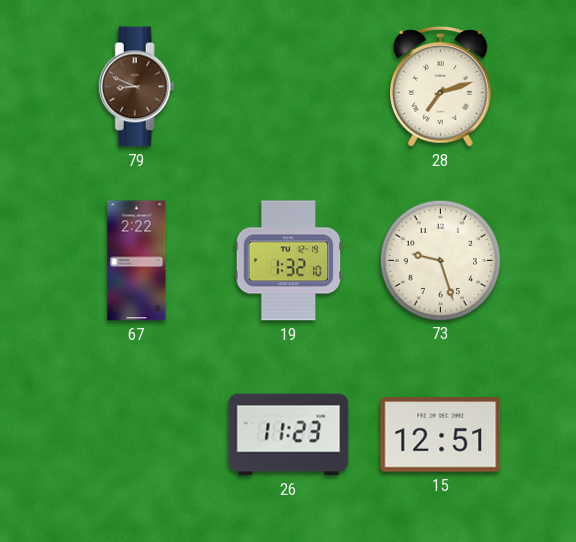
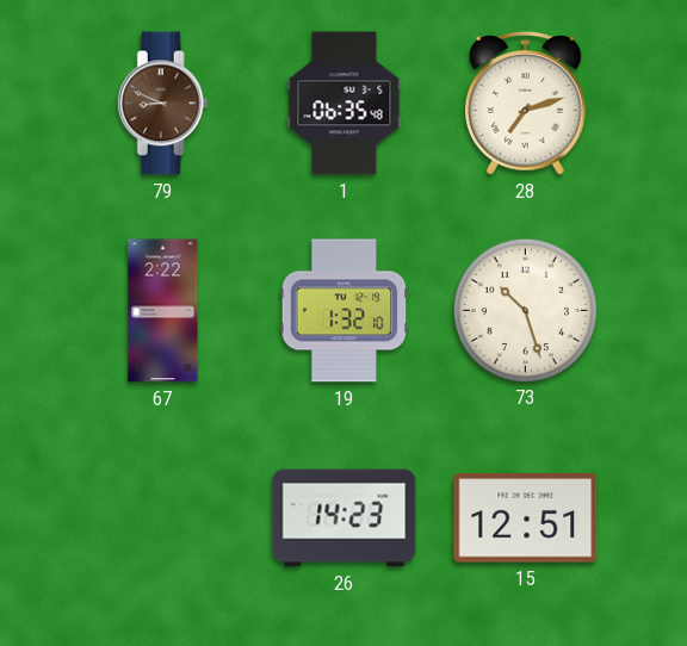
1: none -> 06:35 (345, 104)
73: 9:27 -> 10:27 (525, 310)
26: 11:23 -> 14:23 (345, 518)
